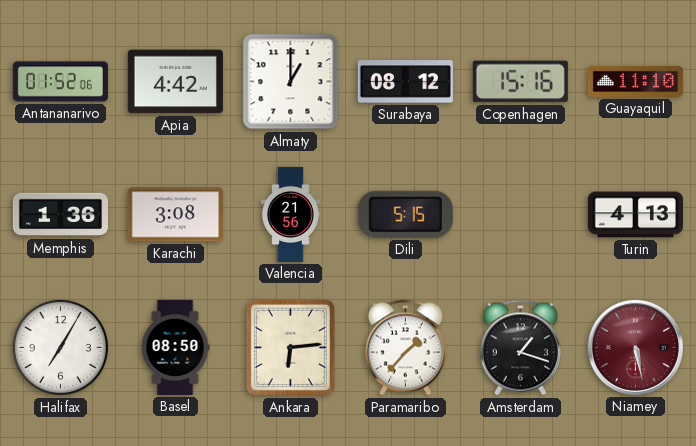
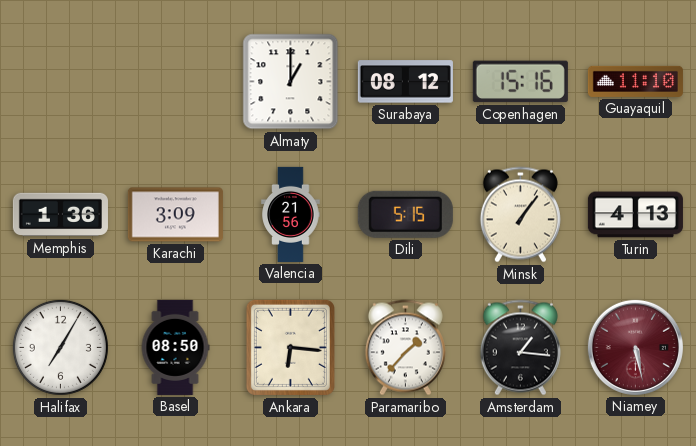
Antananarivo: 01:52 -> none (60, 82)
Apia: 4:42 -> none (175, 82)
Karachi: 3:08 -> 3:09 (175, 215)
Minsk: none -> 1:06 (520, 215)
Ankara: 6:14 -> 6:16 (290, 347)
Amsterdam: 1:18 -> 1:16 (520, 348)
